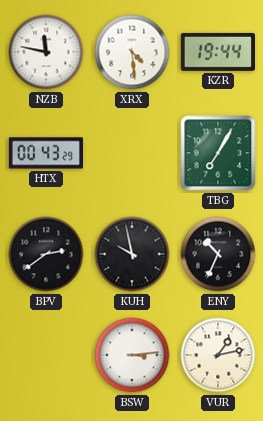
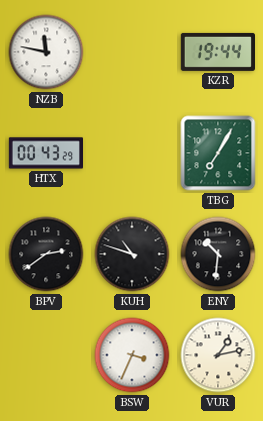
XRX: 4:29 -> none (132, 52)
KUH: 9:58 -> 10:48 (132, 254)
ENY: 10:34 -> 10:31 (218, 254)
BSW: 3:14 -> 3:34 (132, 355)
